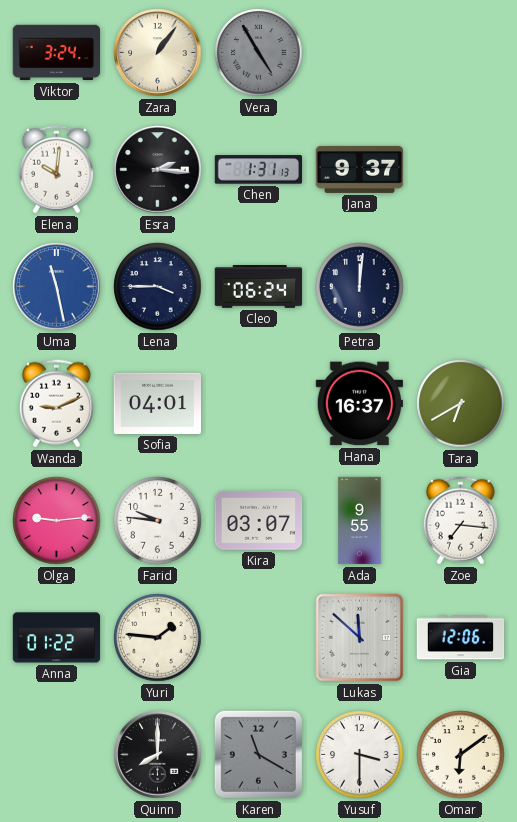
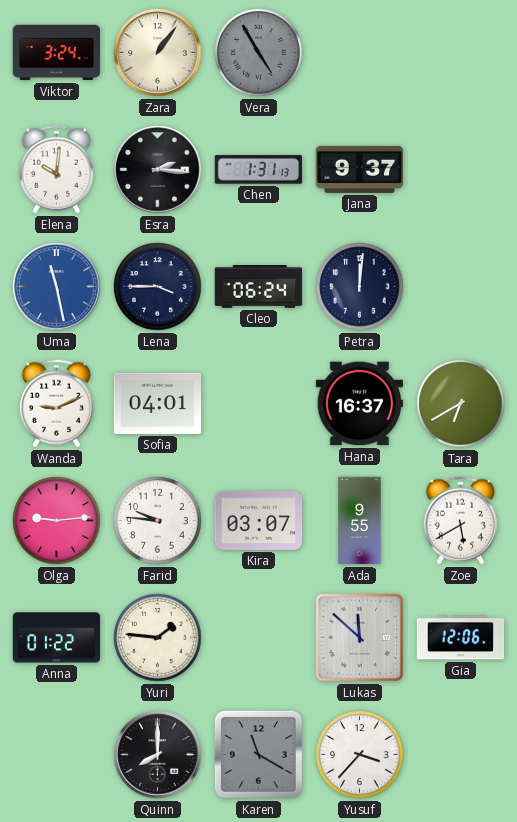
Zoe: 7:16 -> 5:40 (460, 521)
Yusuf: 3:30 -> 3:37 (360, 755)
Omar: 6:09 -> none (461, 755)
